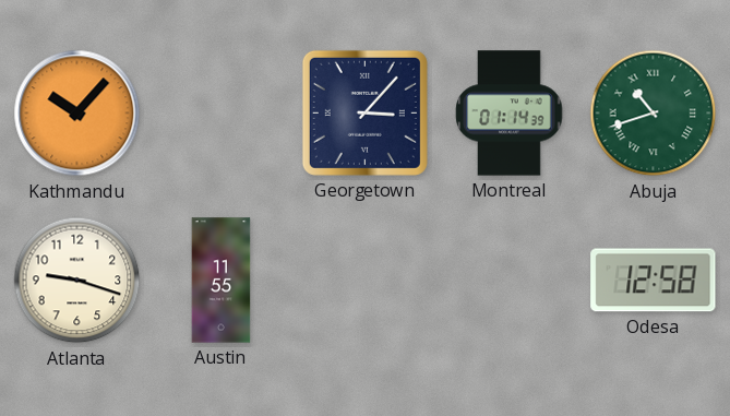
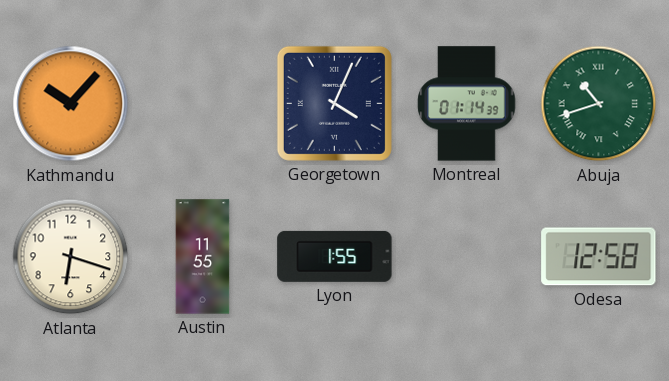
Georgetown: 3:07 -> 4:04 (334, 103)
Atlanta: 9:18 -> 6:18 (71, 257)
Lyon: none -> 1:55 (335, 256)
